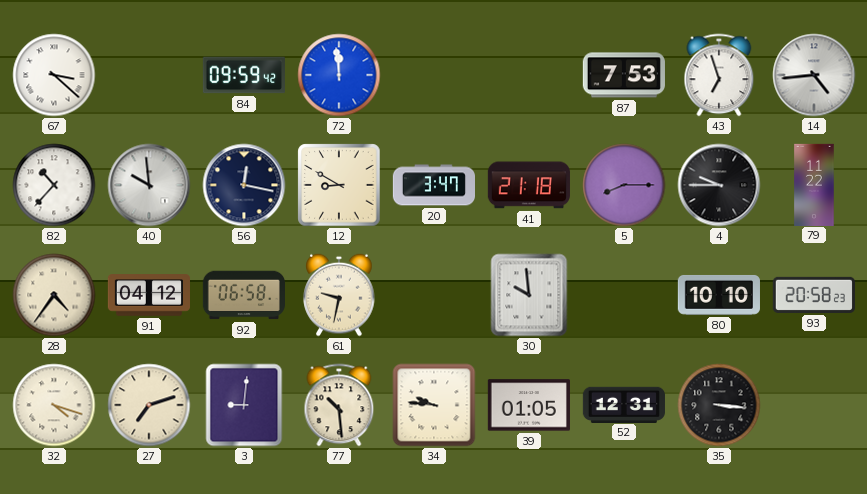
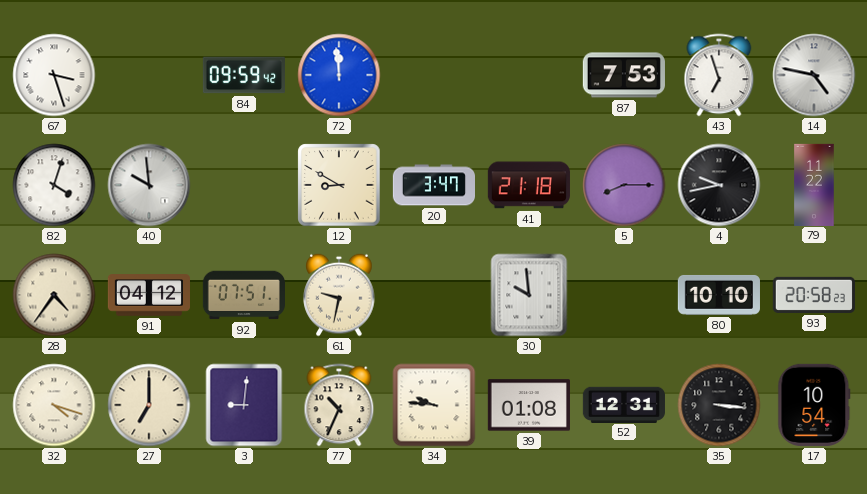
67: 3:22 -> 3:27 (54, 75)
14: 4:44 -> 4:47 (814, 75)
82: 10:37 -> 4:03 (54, 185)
56: 12:17 -> none (244, 185)
4: 9:45 -> 9:43 (719, 185)
92: 06:58 -> 07:51 (243, 295)
27: 7:12 -> 7:00 (149, 405)
77: 10:29 -> 10:34 (339, 405)
39: 01:05 -> 01:08 (529, 405)
17: none -> 10:54 (814, 405)
